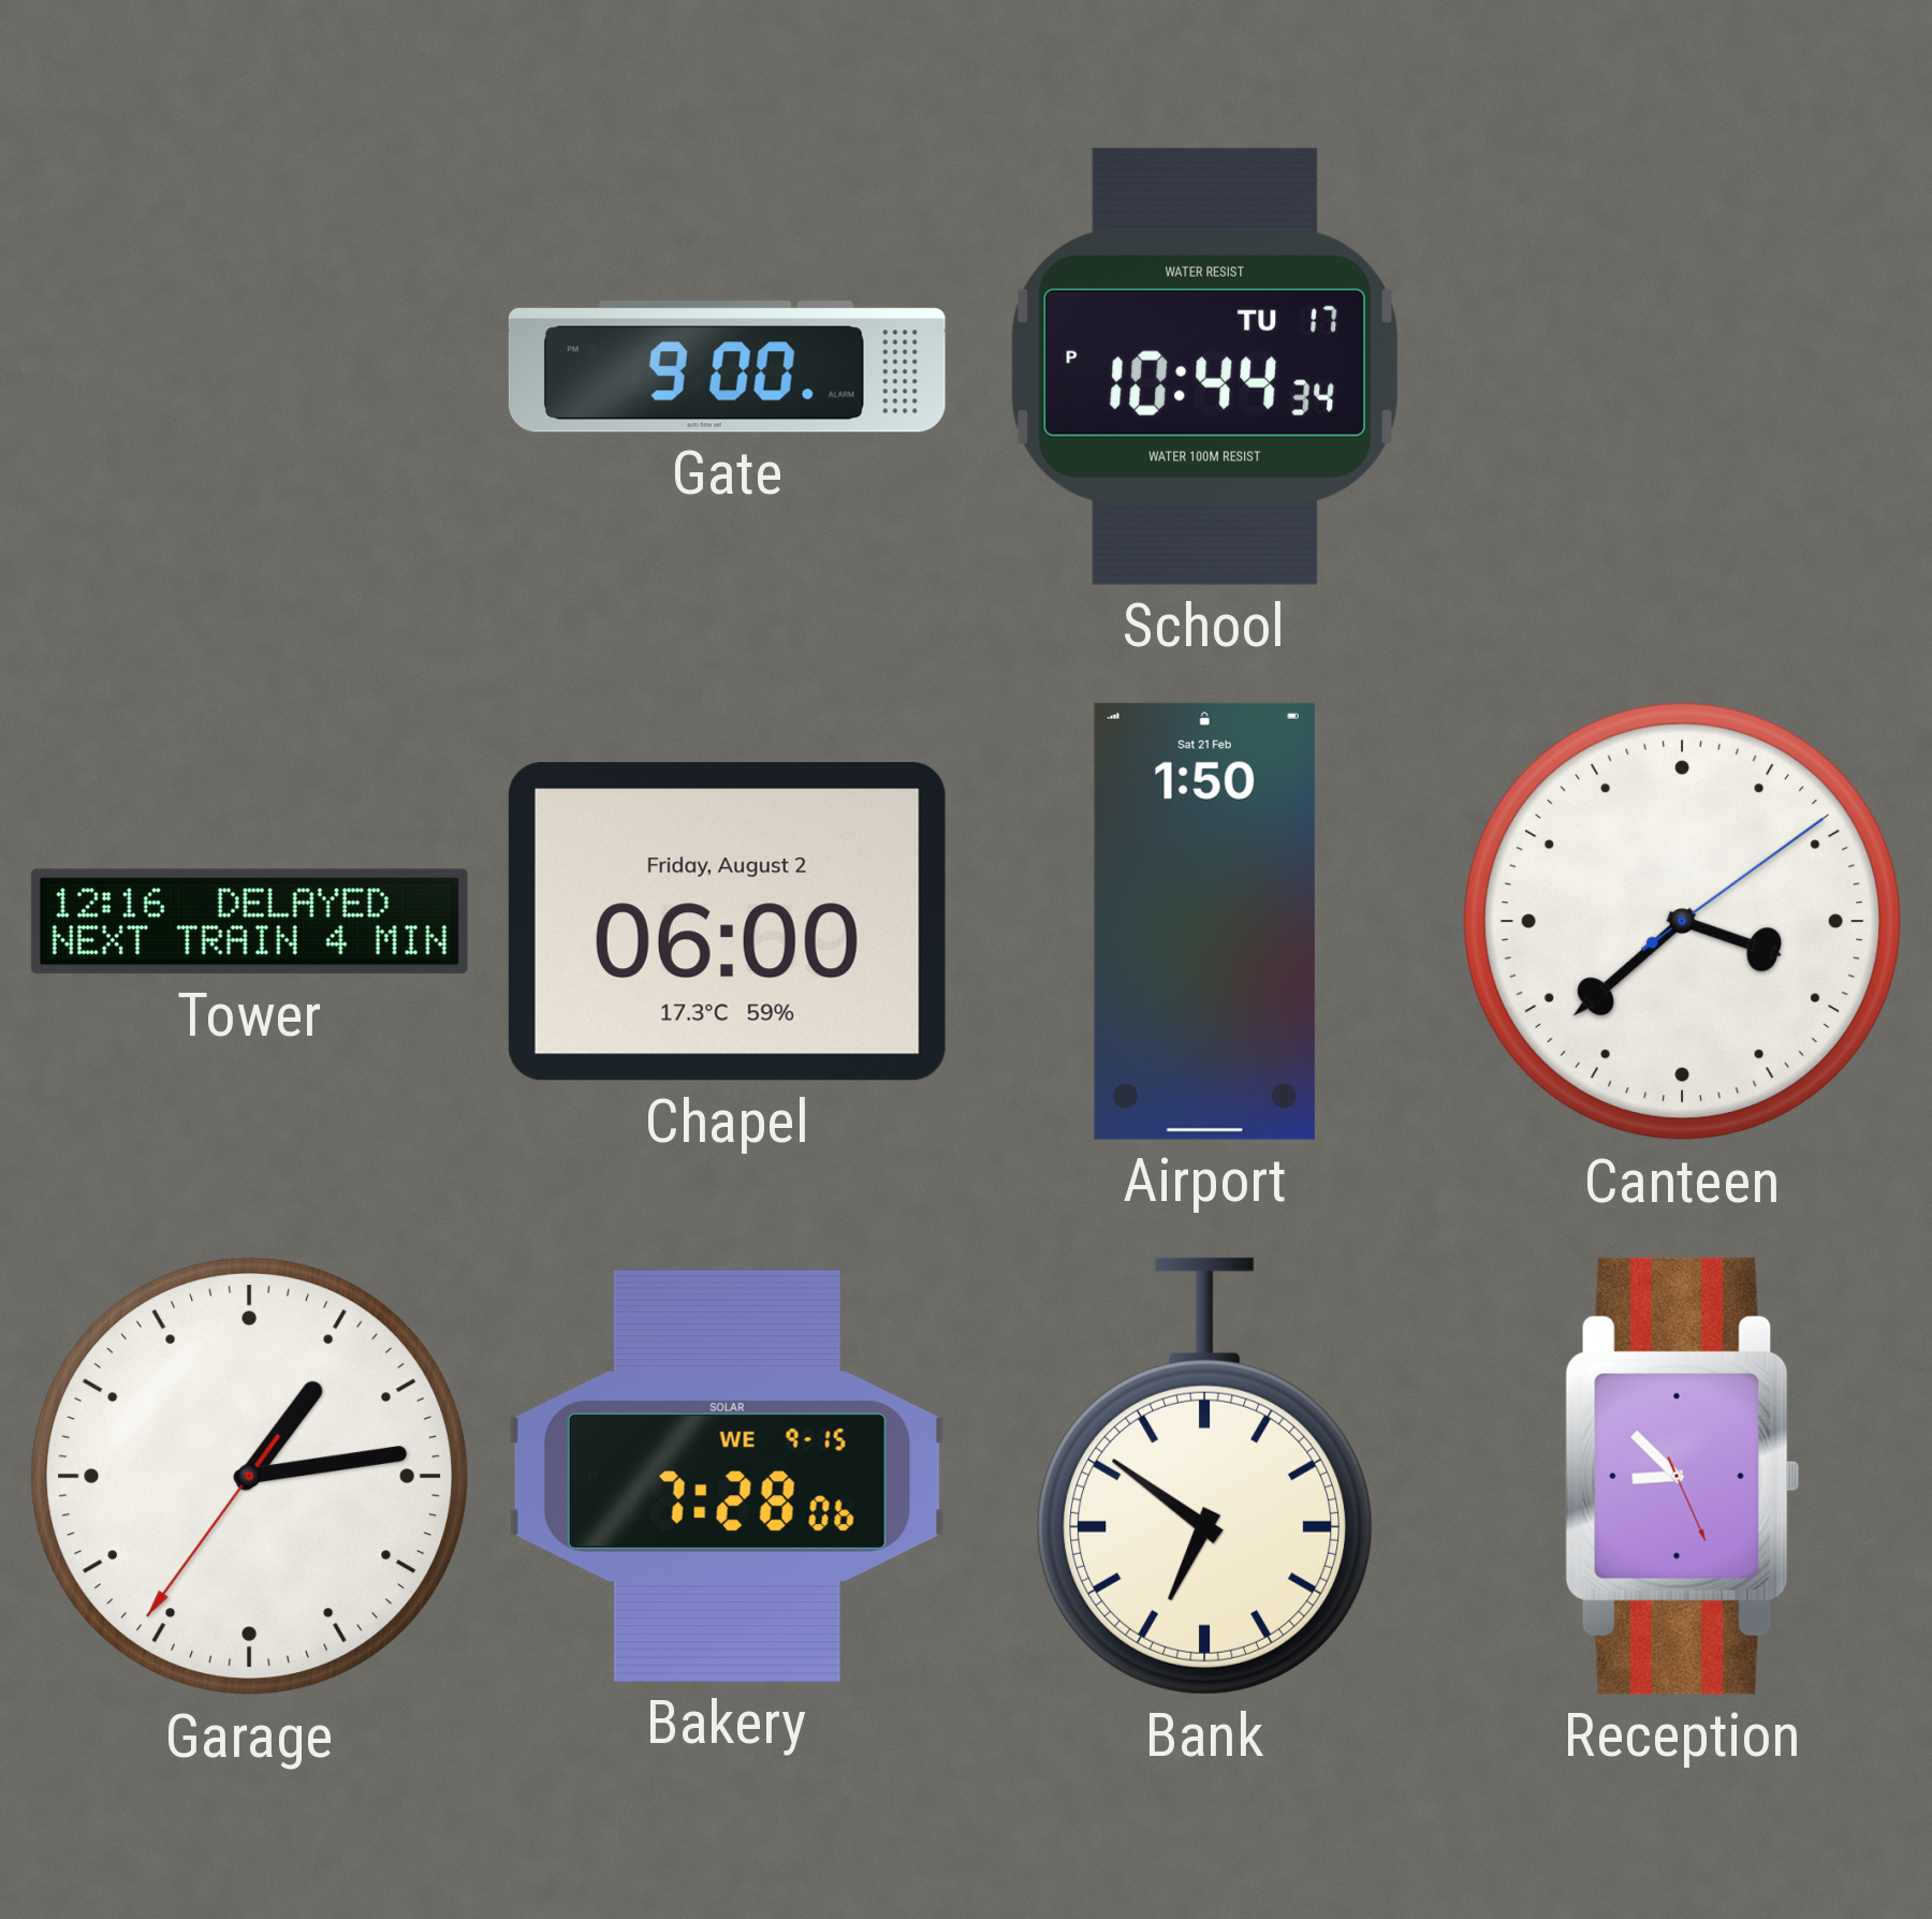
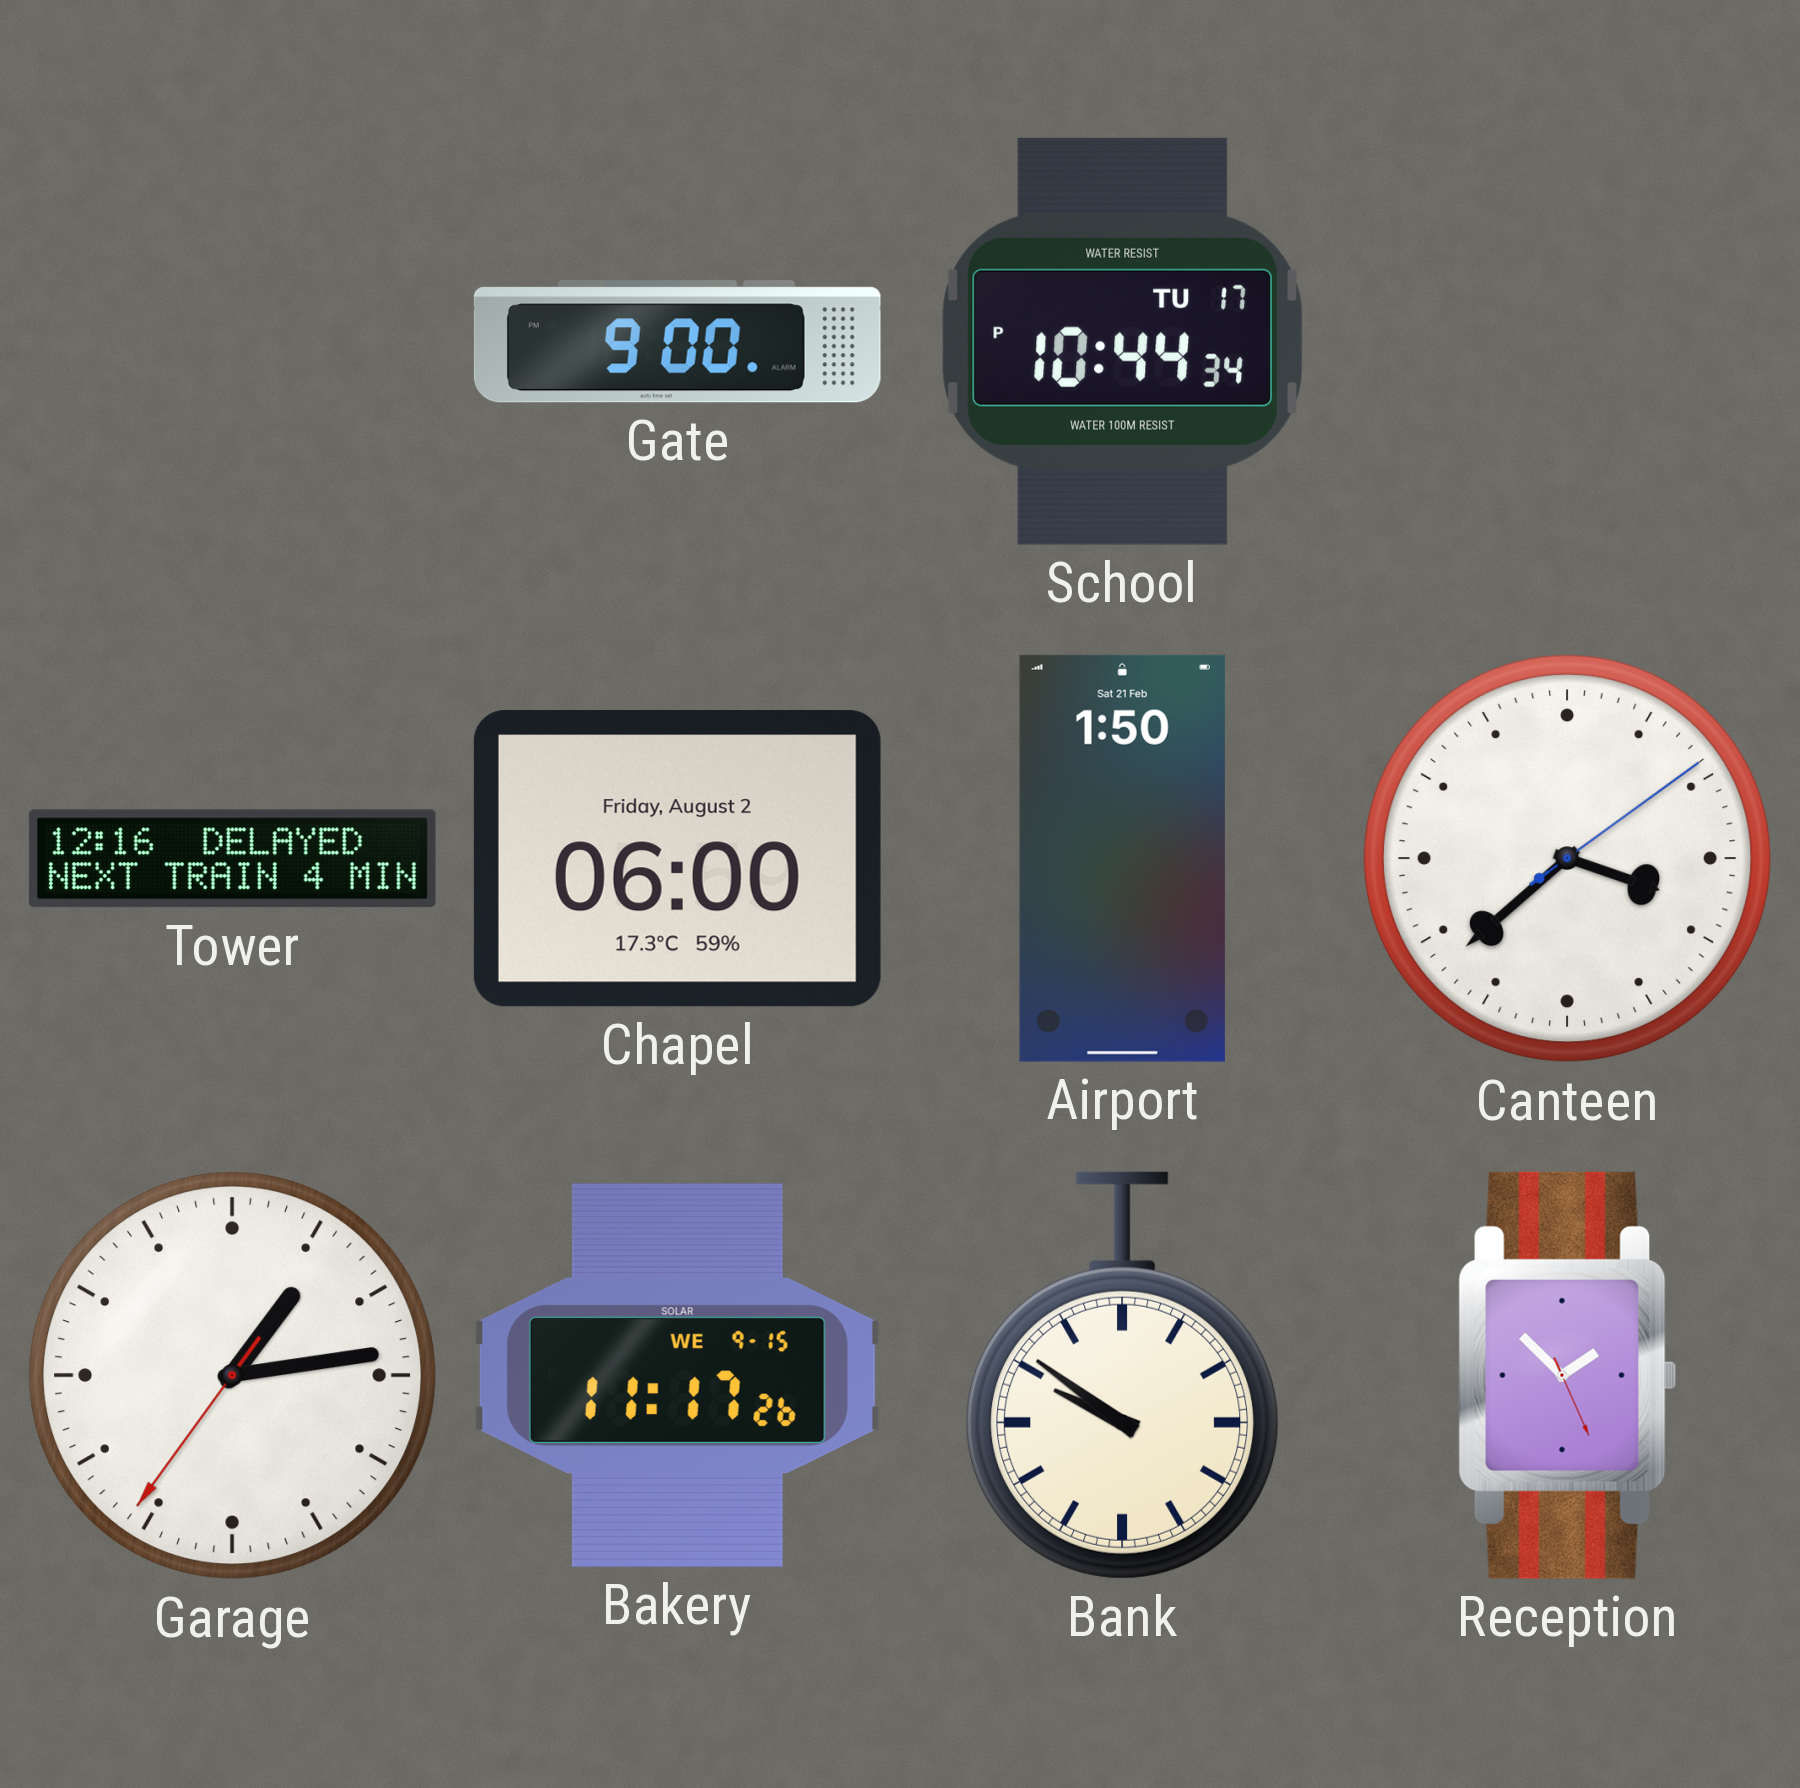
Bakery: 7:28 -> 11:17 (677, 1375)
Bank: 6:51 -> 9:51 (1123, 1375)
Reception: 8:52 -> 1:52 (1568, 1375)
